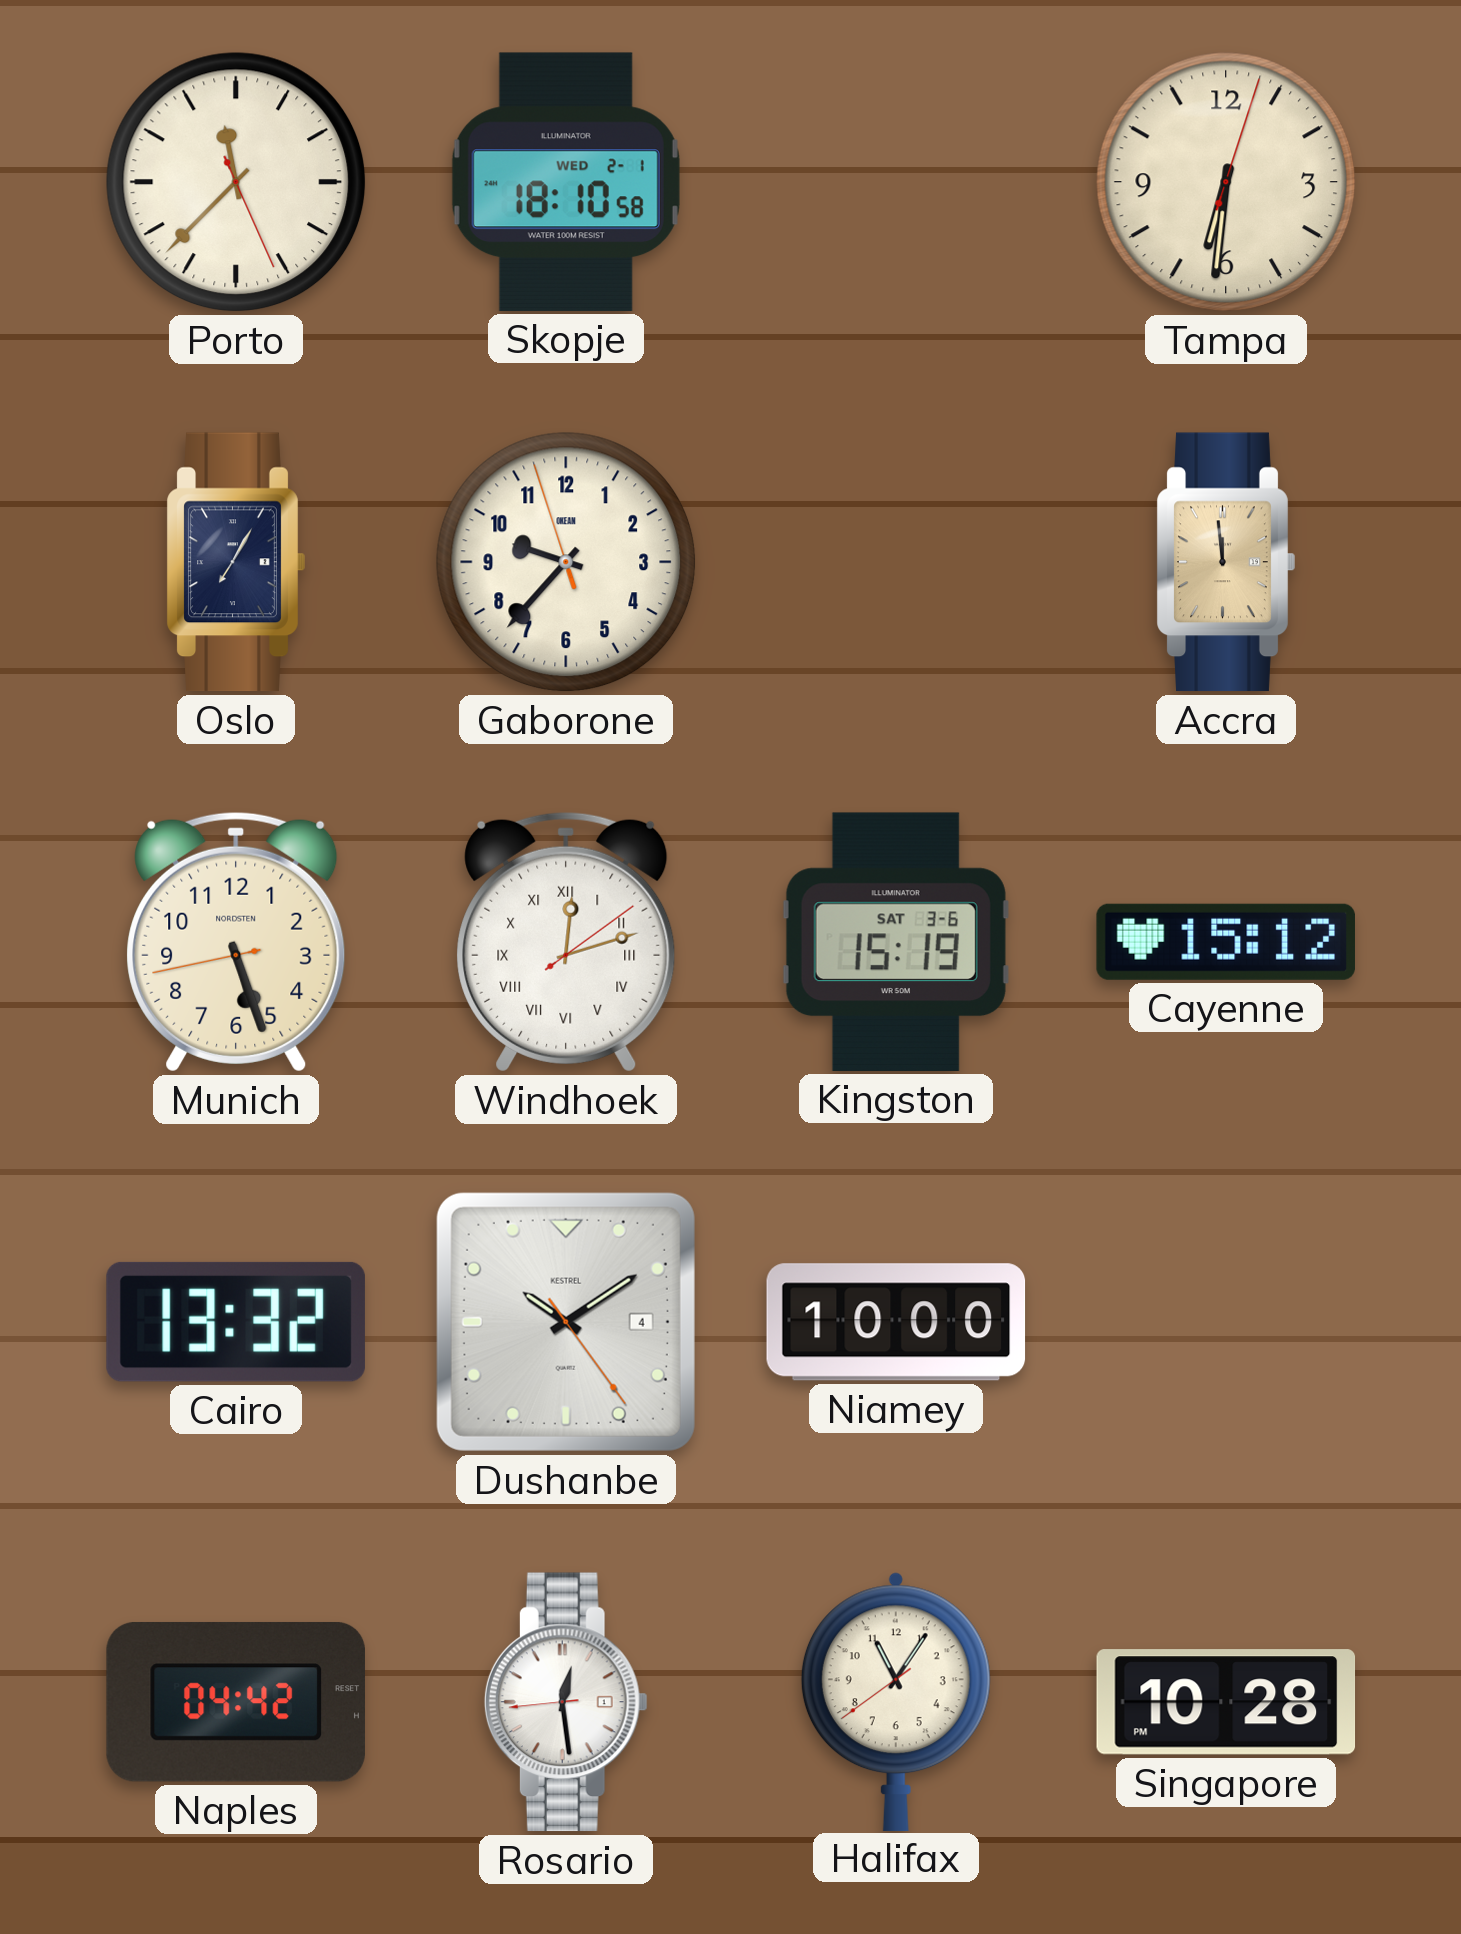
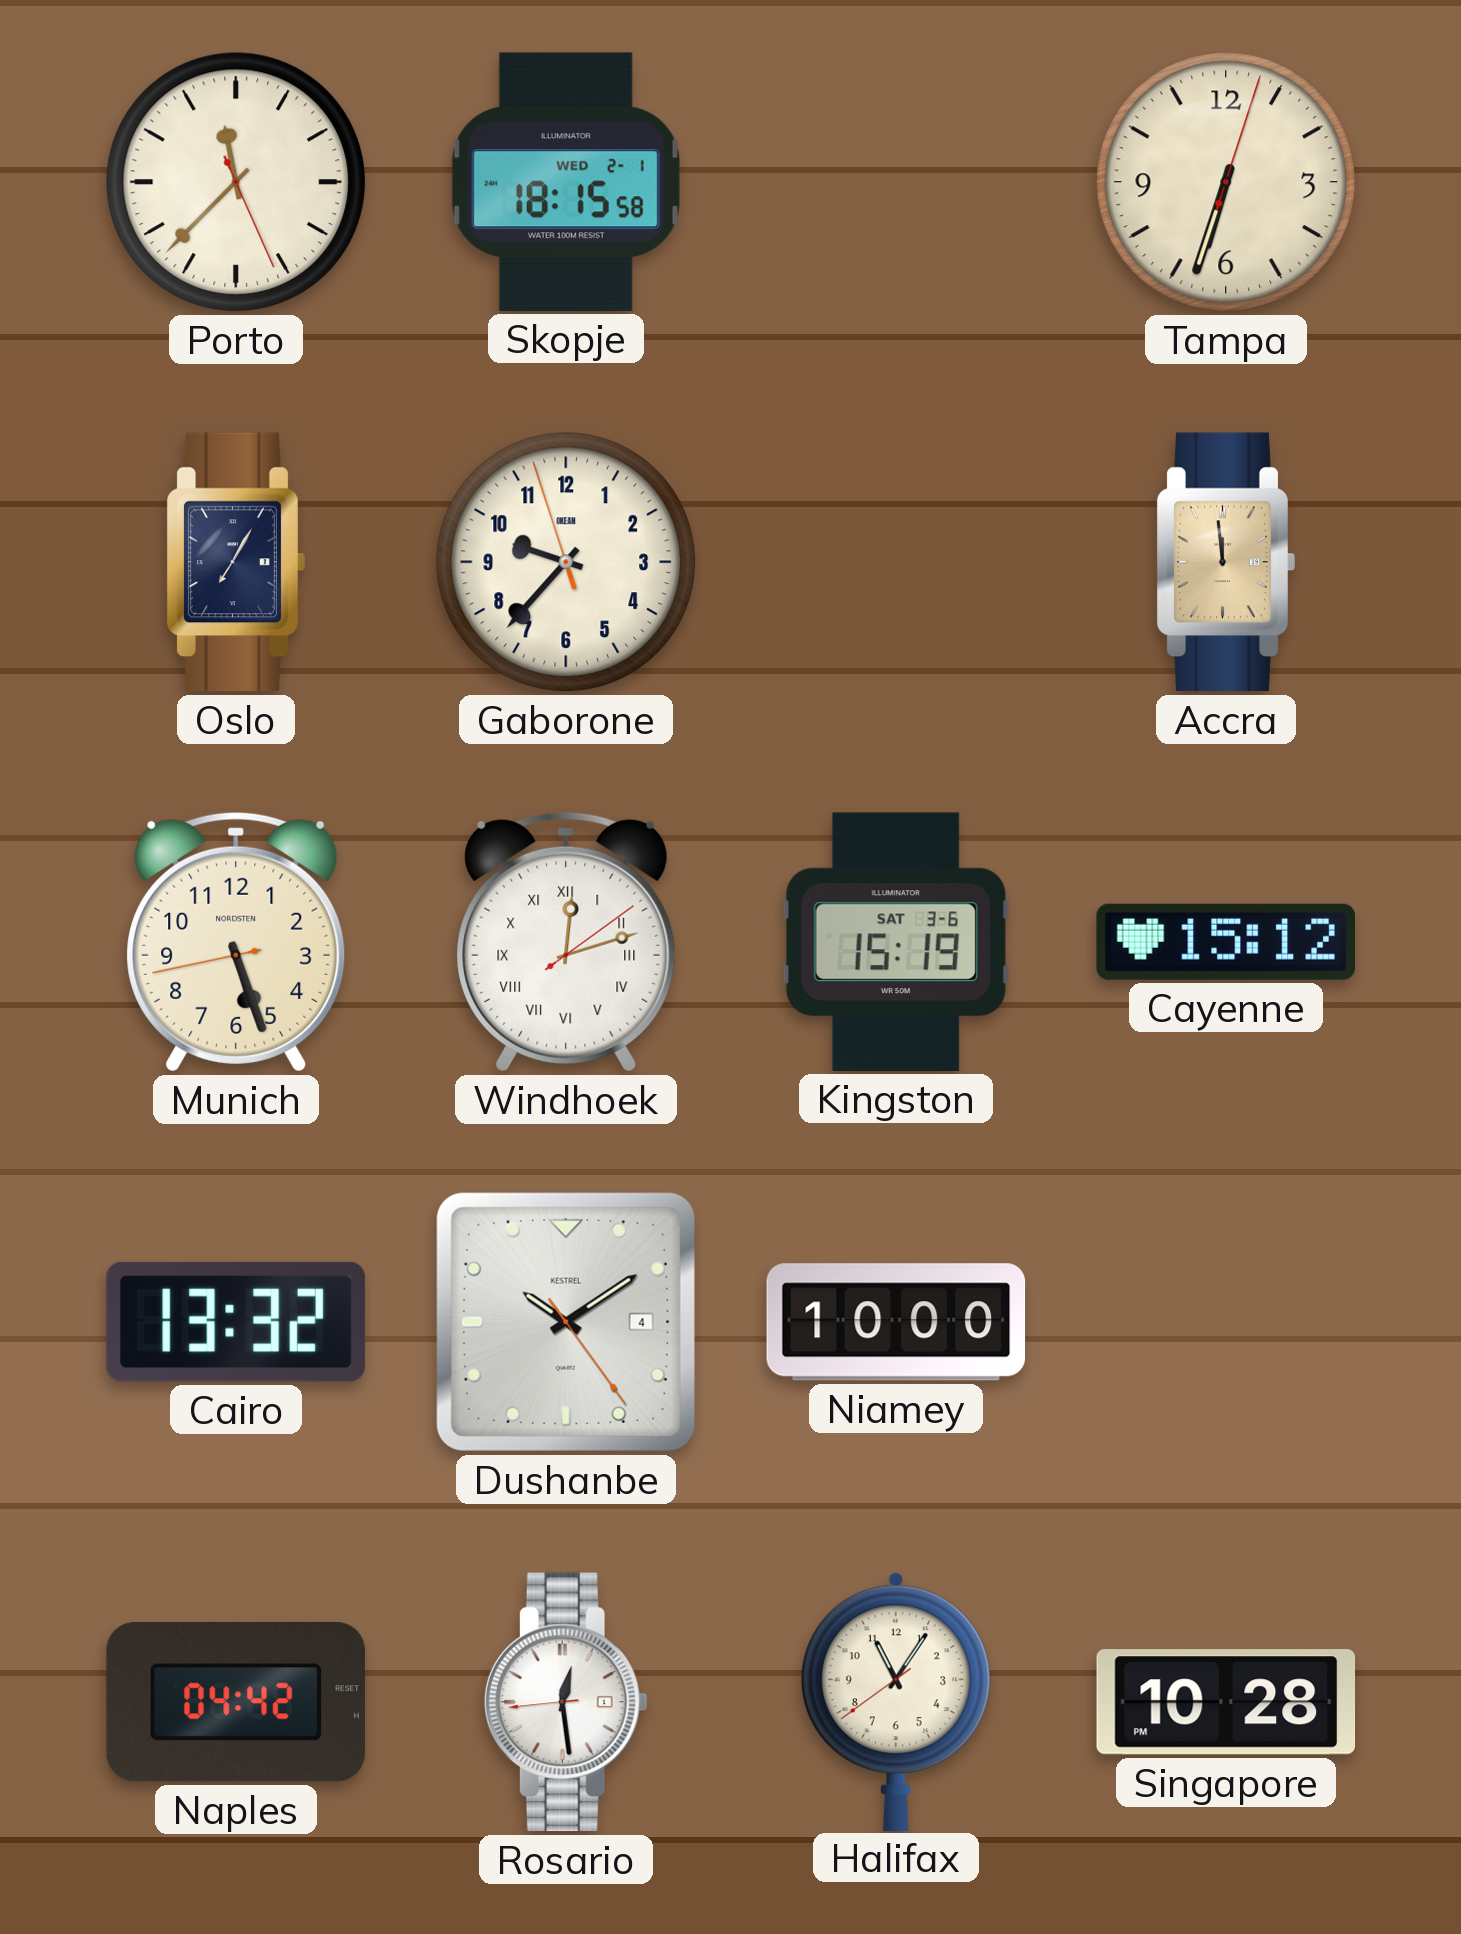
Skopje: 18:10 -> 18:15 (566, 182)
Tampa: 6:31 -> 6:33 (1226, 182)
